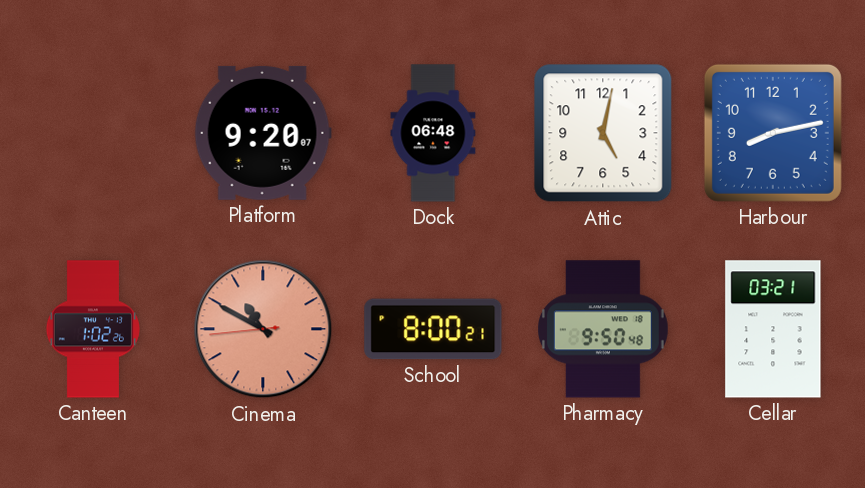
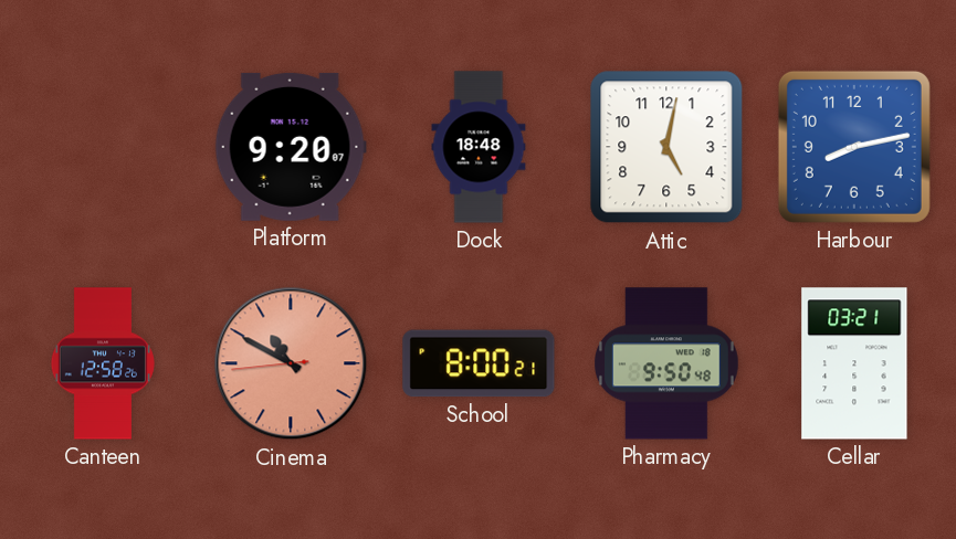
Dock: 06:48 -> 18:48 (479, 147)
Canteen: 1:02 -> 12:58 (103, 363)
